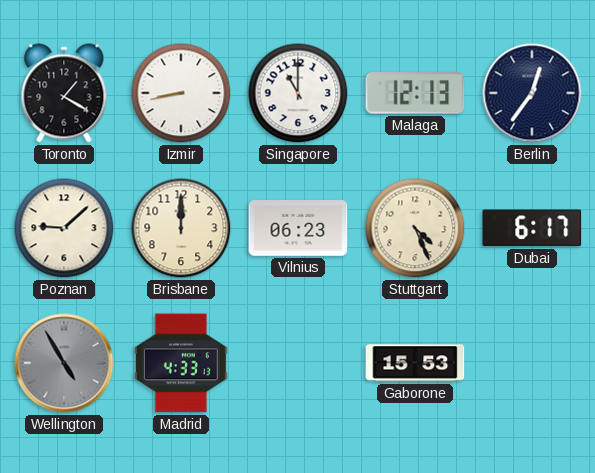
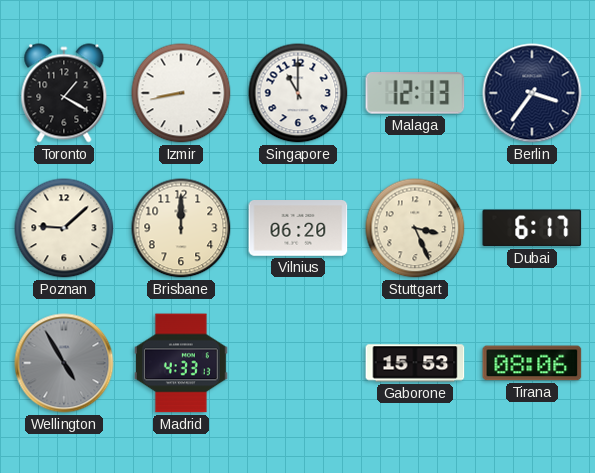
Berlin: 12:36 -> 3:36 (532, 93)
Vilnius: 06:23 -> 06:20 (298, 229)
Stuttgart: 4:26 -> 3:26 (415, 228)
Tirana: none -> 08:06 (532, 363)
